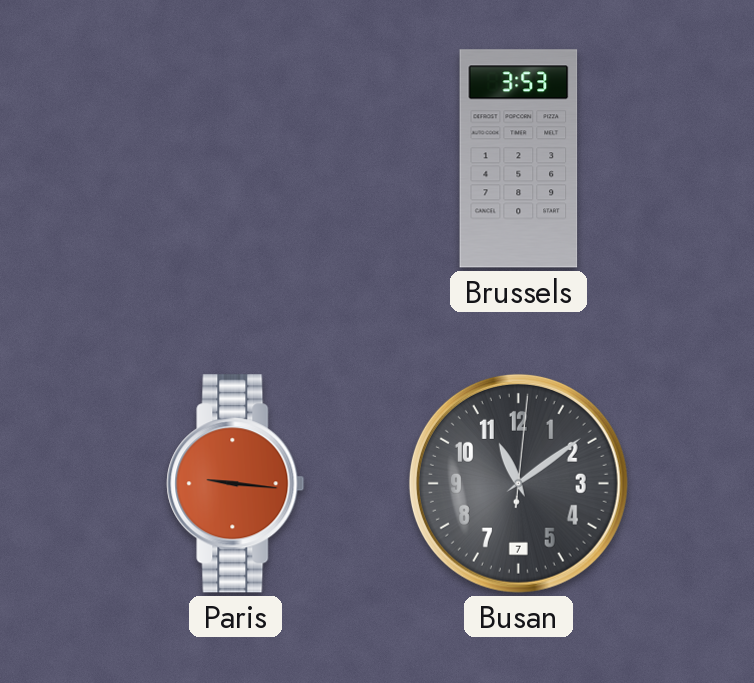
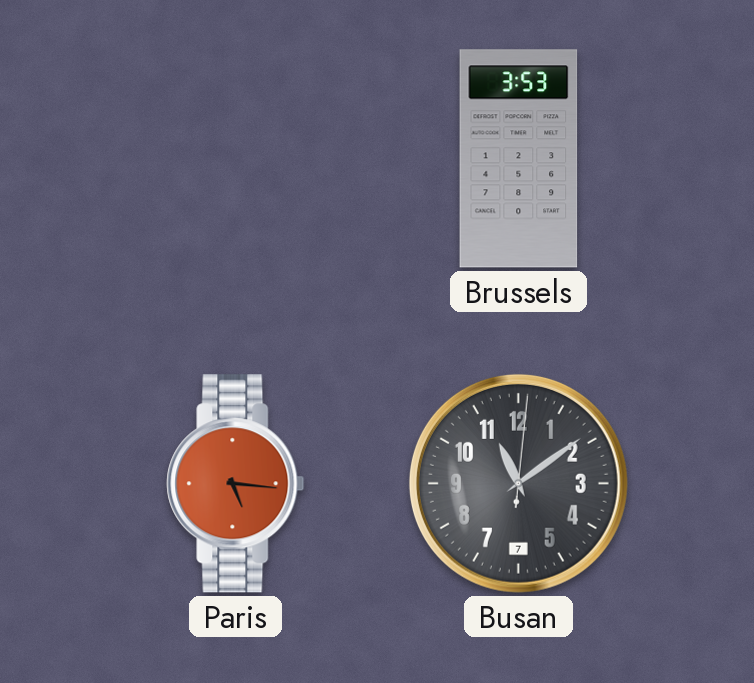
Paris: 9:16 -> 5:16 (236, 484)
